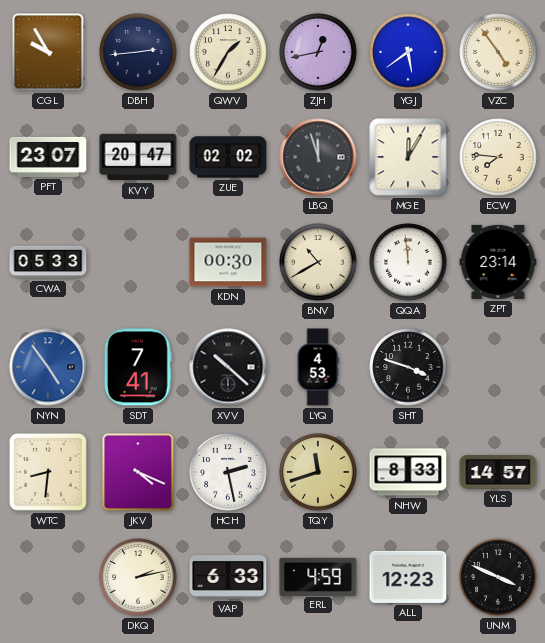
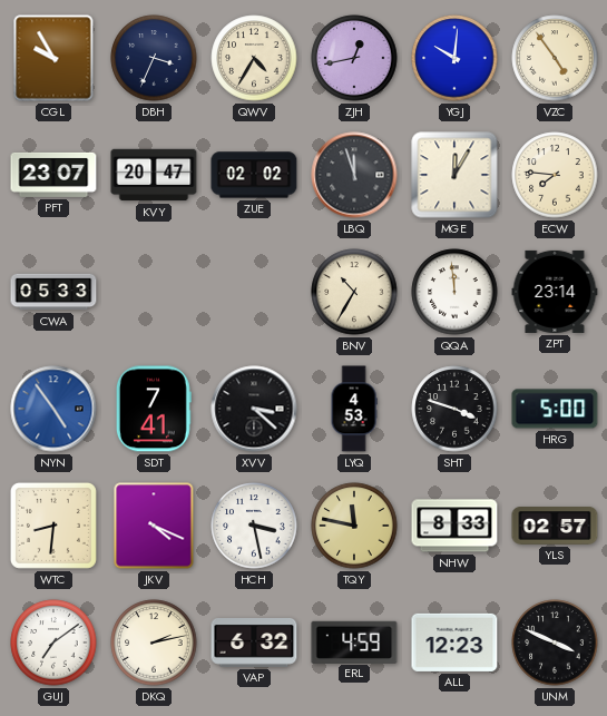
DBH: 2:44 -> 3:34 (154, 58)
QWV: 1:35 -> 4:35 (254, 58)
YGJ: 5:39 -> 10:01 (454, 58)
KDN: 00:30 -> none (228, 262)
BNV: 10:40 -> 10:35 (354, 292)
XVV: 10:22 -> 3:22 (254, 409)
HRG: none -> 5:00 (555, 409)
HCH: 2:28 -> 3:28 (254, 526)
TQY: 11:42 -> 11:47 (354, 526)
YLS: 14:57 -> 02:57 (555, 527)
GUJ: none -> 7:09 (53, 643)
VAP: 6:33 -> 6:32 (254, 644)
